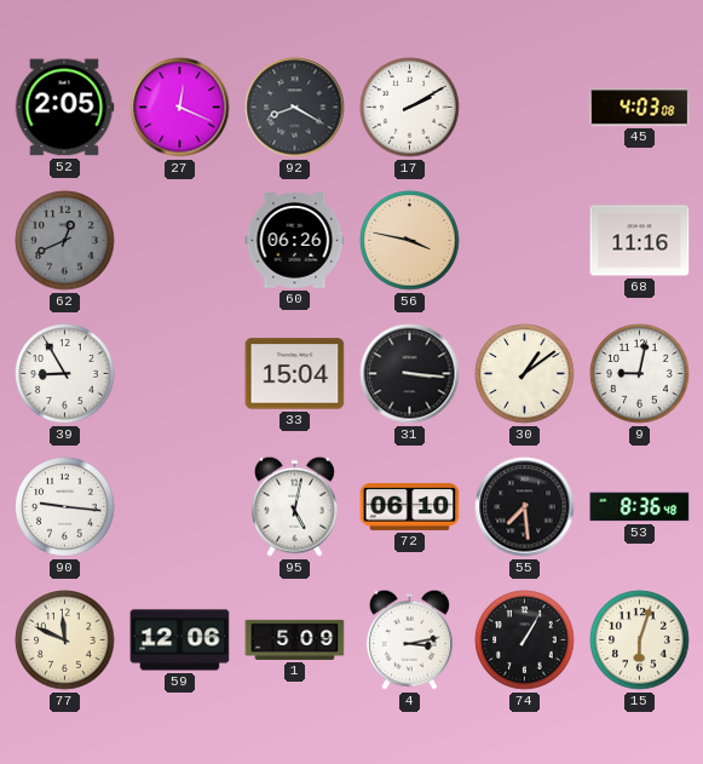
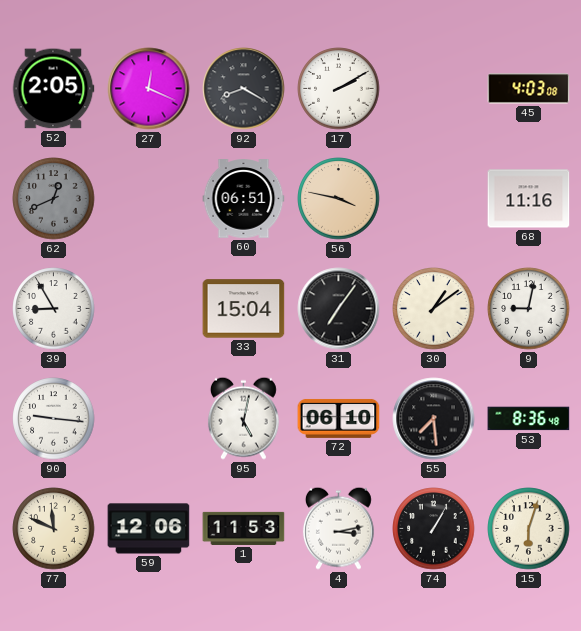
60: 06:26 -> 06:51 (244, 199)
31: 3:16 -> 7:06 (339, 309)
1: 5:09 -> 11:53 (244, 528)
